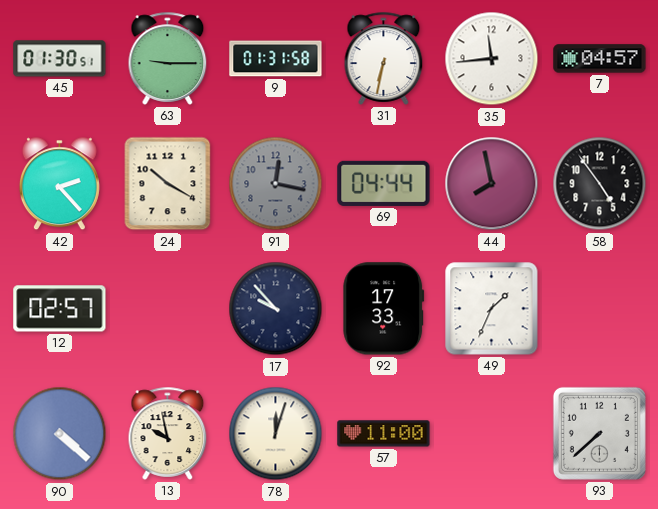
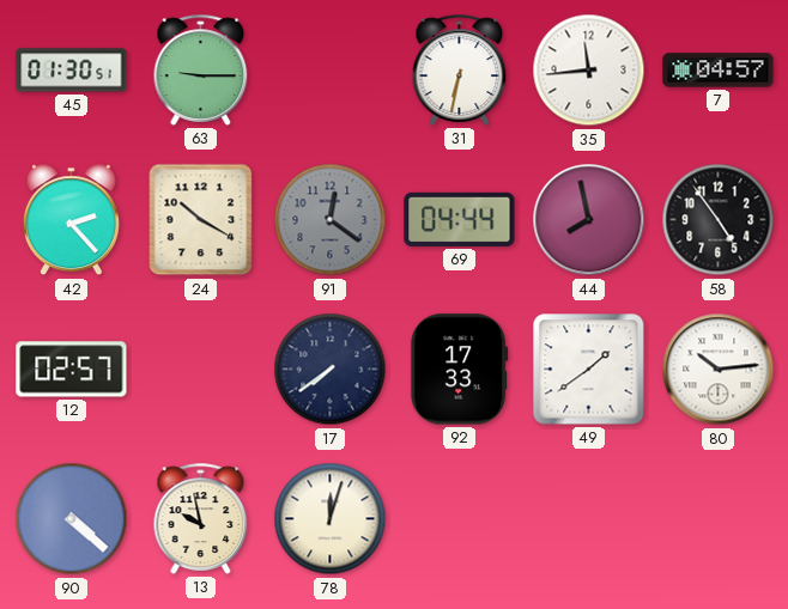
9: 01:31 -> none (276, 59)
91: 12:17 -> 12:21 (331, 220)
17: 9:53 -> 7:39 (331, 370)
49: 1:34 -> 1:39 (589, 370)
80: none -> 10:14 (719, 370)
57: 11:00 -> none (384, 434)
93: 7:38 -> none (599, 433)
